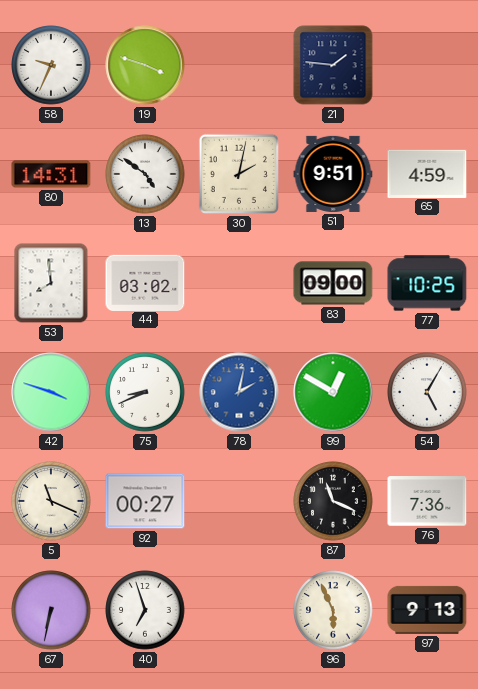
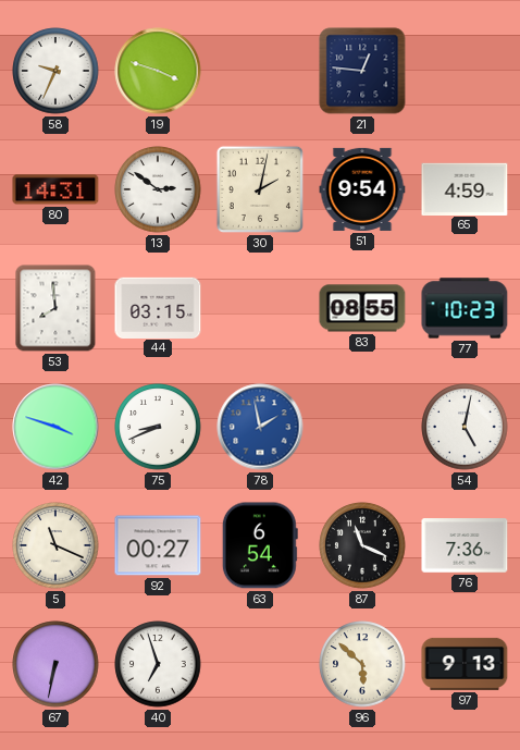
21: 1:46 -> 12:46 (362, 71)
13: 4:51 -> 2:51 (158, 189)
51: 9:51 -> 9:54 (362, 189)
44: 03:02 -> 03:15 (158, 307)
83: 09:00 -> 08:55 (362, 308)
77: 10:25 -> 10:23 (465, 308)
78: 2:02 -> 1:58 (260, 427)
99: 12:50 -> none (333, 392)
54: 5:05 -> 5:02 (465, 427)
63: none -> 6:54 (260, 545)
96: 5:56 -> 5:52 (362, 664)
